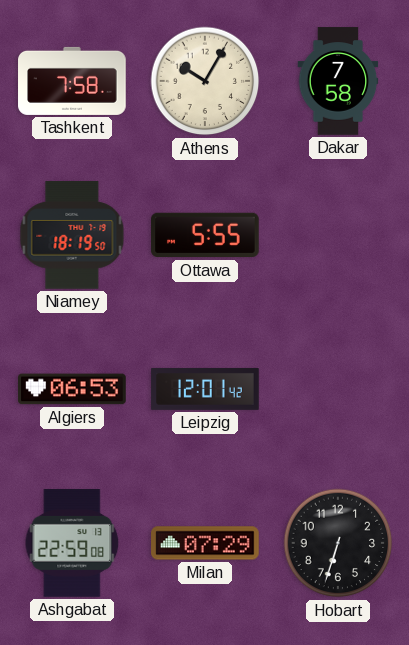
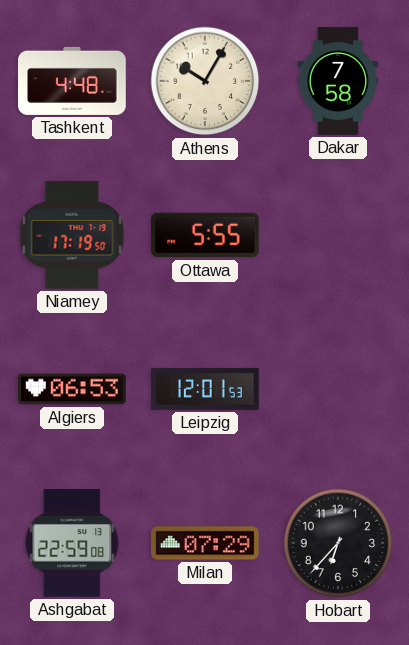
Tashkent: 7:58 -> 4:48 (72, 81)
Niamey: 18:19 -> 17:19 (72, 235)
Leipzig: 12:01:42 -> 12:01:53 (205, 389)
Hobart: 6:33 -> 6:37 (338, 543)
